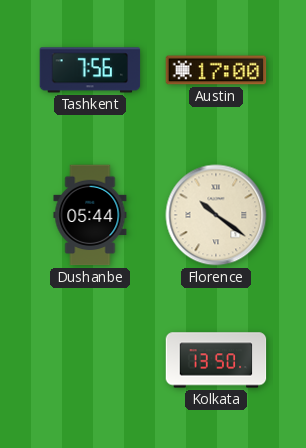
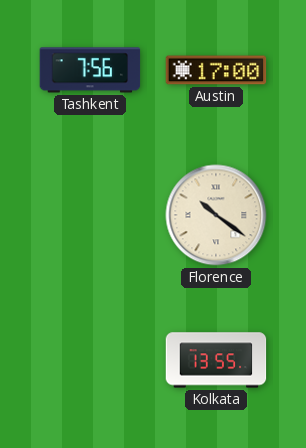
Dushanbe: 05:44 -> none (90, 215)
Kolkata: 13:50 -> 13:55 (216, 360)
